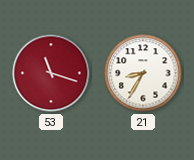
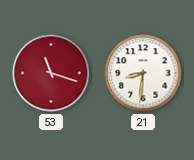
21: 8:35 -> 8:31 (143, 73)
